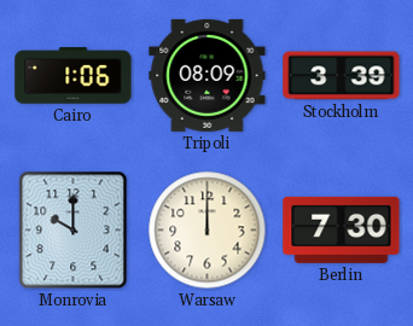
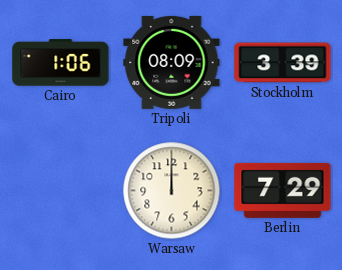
Monrovia: 10:00 -> none (74, 231)
Berlin: 7:30 -> 7:29 (283, 190)
